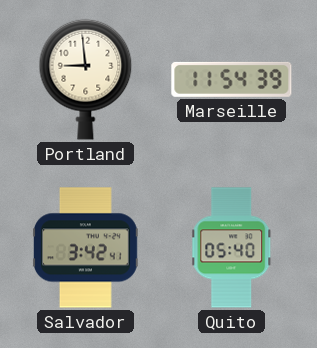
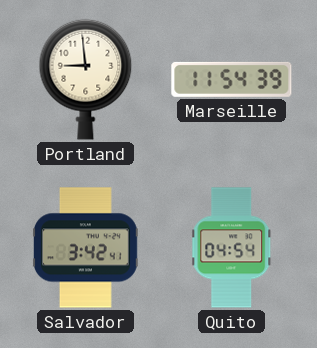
Quito: 05:40 -> 04:54 (232, 248)
